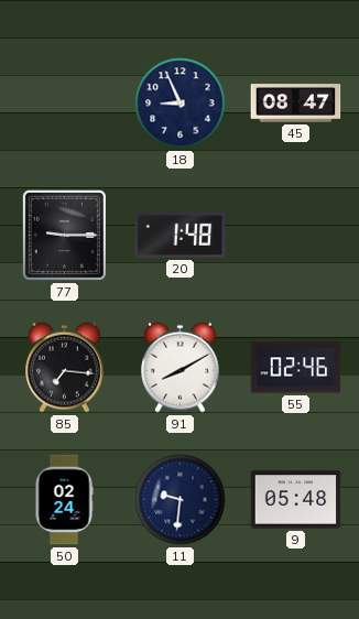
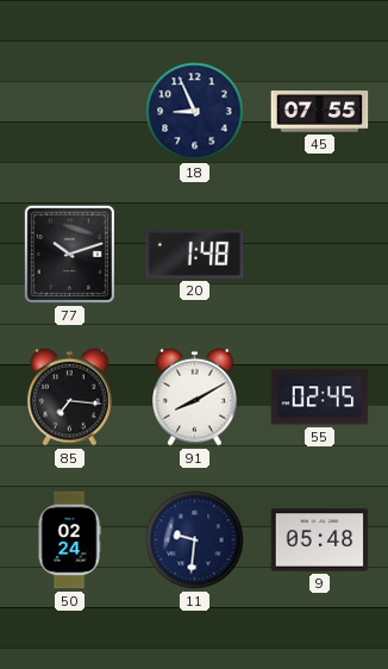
45: 08:47 -> 07:55 (320, 112)
77: 9:15 -> 10:12 (69, 254)
55: 02:46 -> 02:45 (320, 398)
